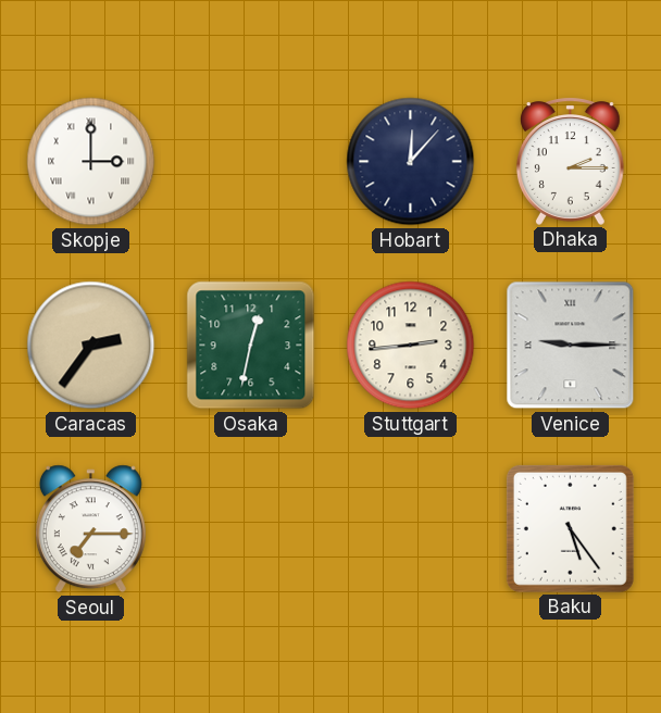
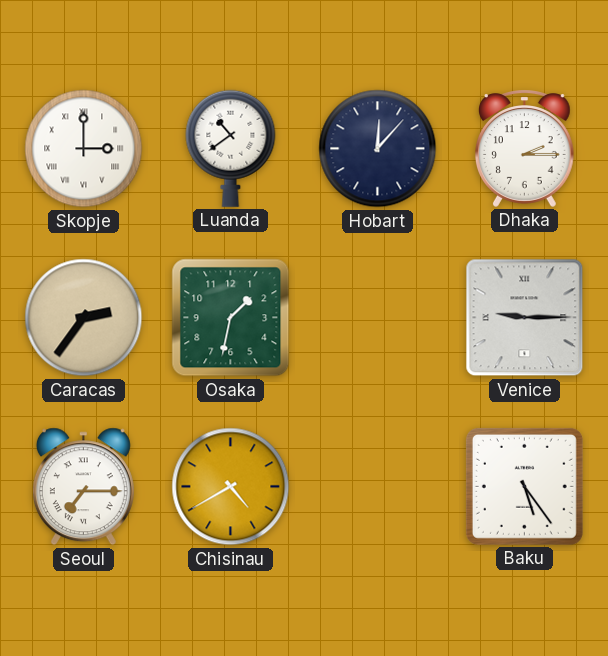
Luanda: none -> 10:39 (231, 148)
Osaka: 12:32 -> 1:32 (231, 318)
Stuttgart: 2:44 -> none (411, 346)
Chisinau: none -> 4:40 (231, 487)
